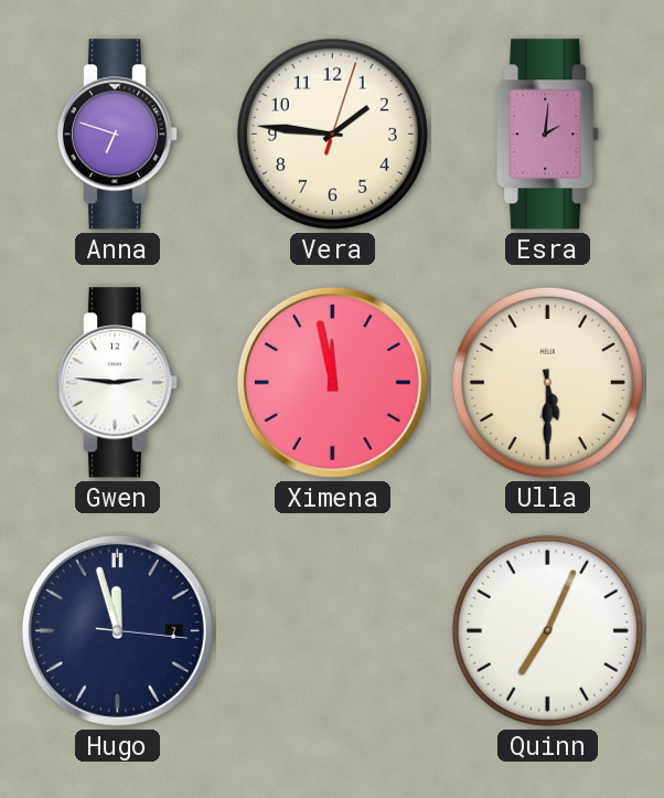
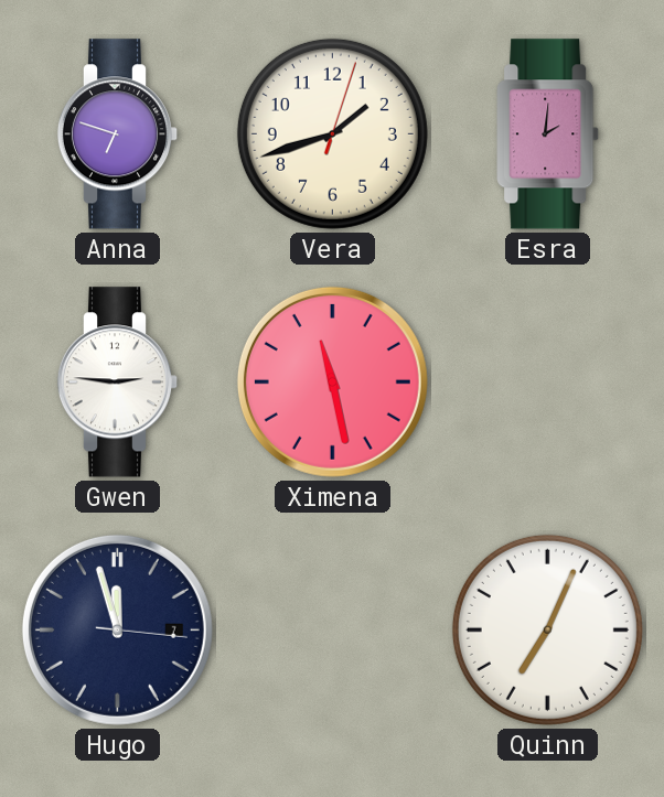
Vera: 1:46 -> 1:42 (332, 133)
Ximena: 11:58 -> 11:28 (332, 381)
Ulla: 5:30 -> none (547, 382)
